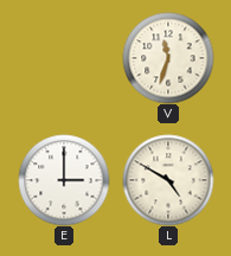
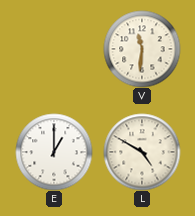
V: 11:33 -> 11:31 (142, 49)
E: 3:00 -> 1:00 (54, 152)
